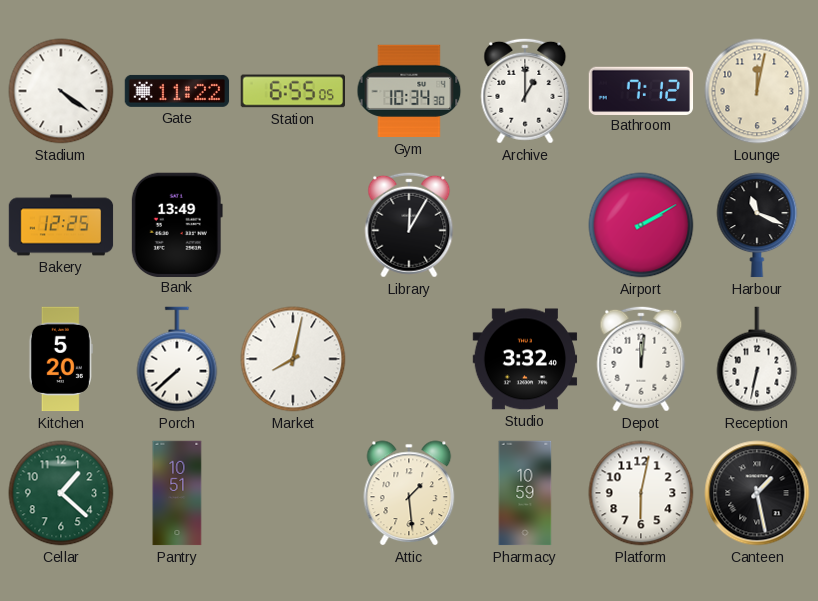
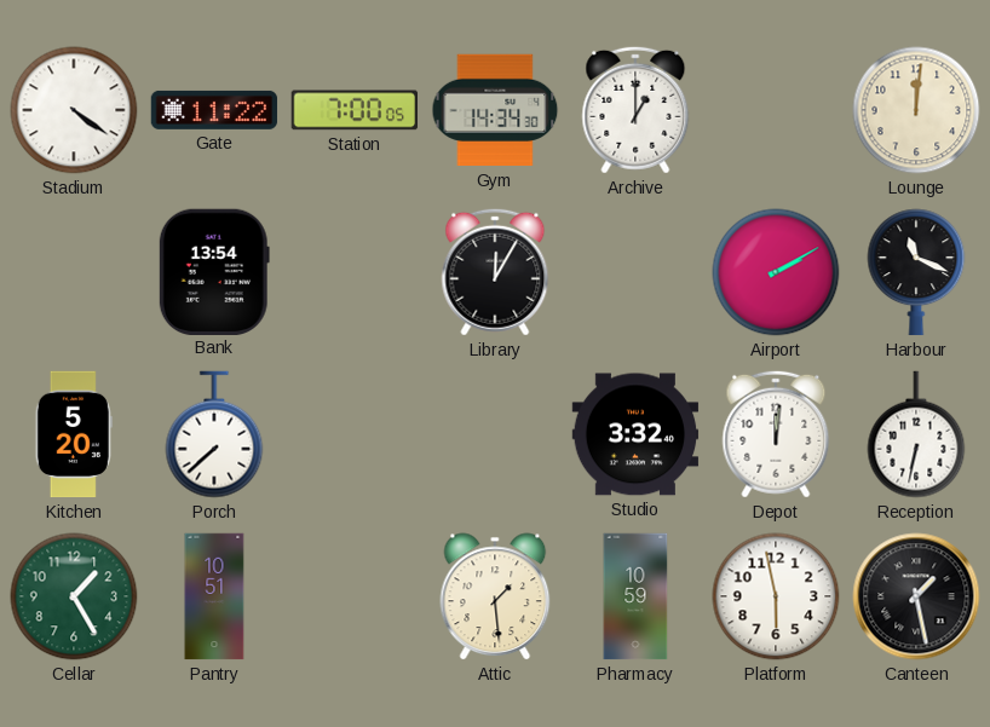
Station: 6:55 -> 7:00 (353, 110)
Gym: 10:34 -> 14:34 (495, 110)
Bathroom: 7:12 -> none (641, 90)
Lounge: 12:02 -> 12:01 (916, 110)
Bakery: 12:25 -> none (61, 225)
Bank: 13:49 -> 13:54 (214, 271)
Market: 8:02 -> none (293, 359)
Cellar: 1:22 -> 1:25 (74, 596)
Platform: 6:02 -> 5:58 (776, 596)
